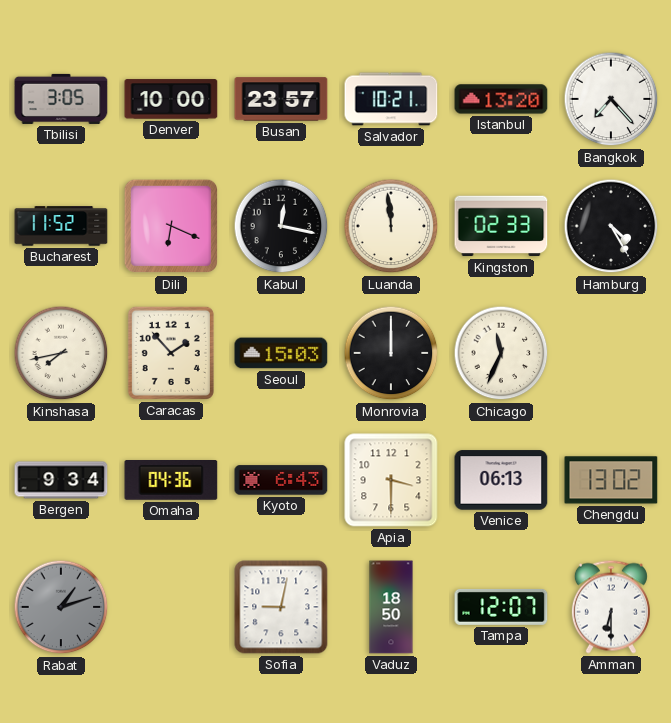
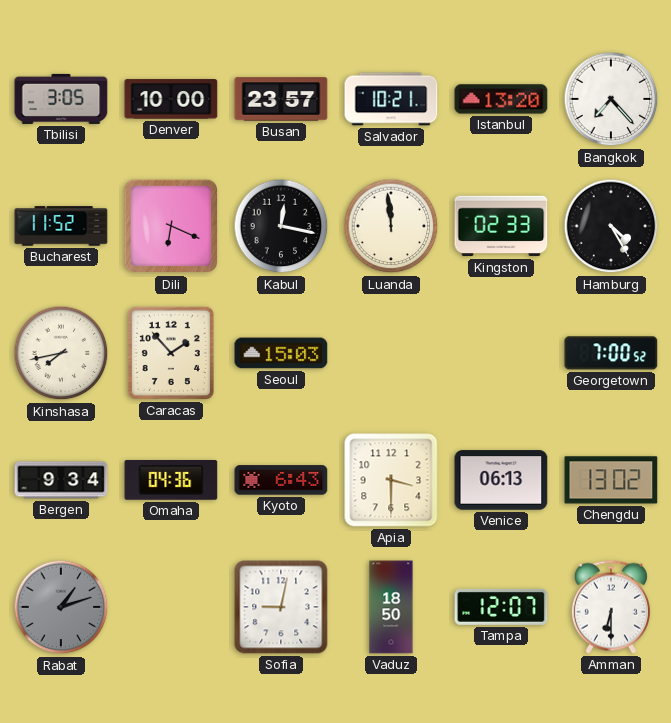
Monrovia: 12:00 -> none (391, 353)
Chicago: 11:34 -> none (501, 353)
Georgetown: none -> 7:00 (611, 353)
